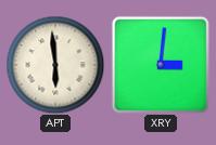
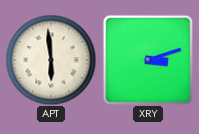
XRY: 3:01 -> 3:12 (147, 59)
